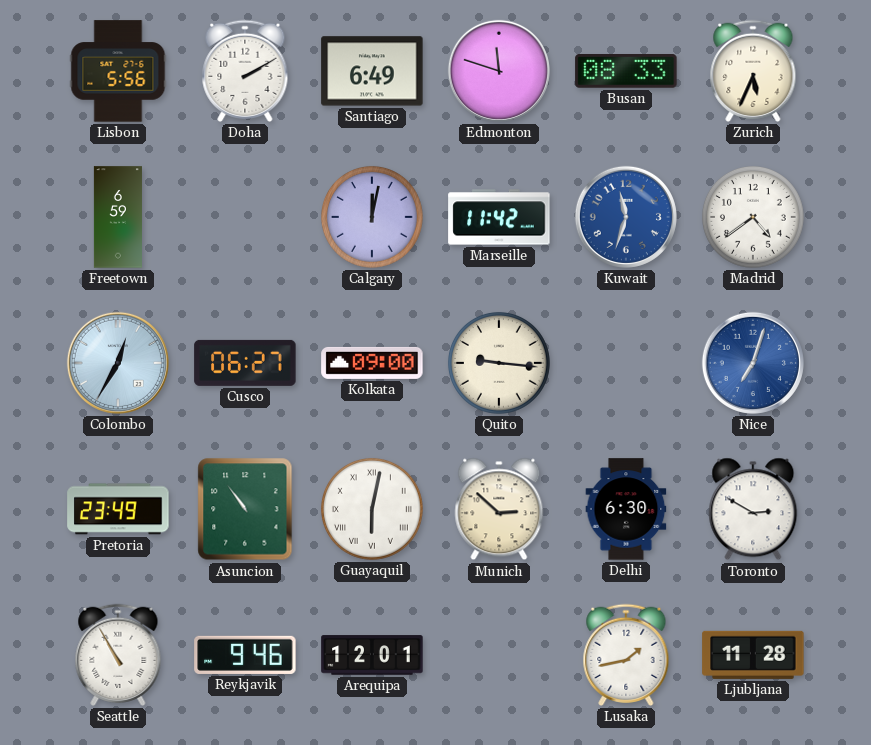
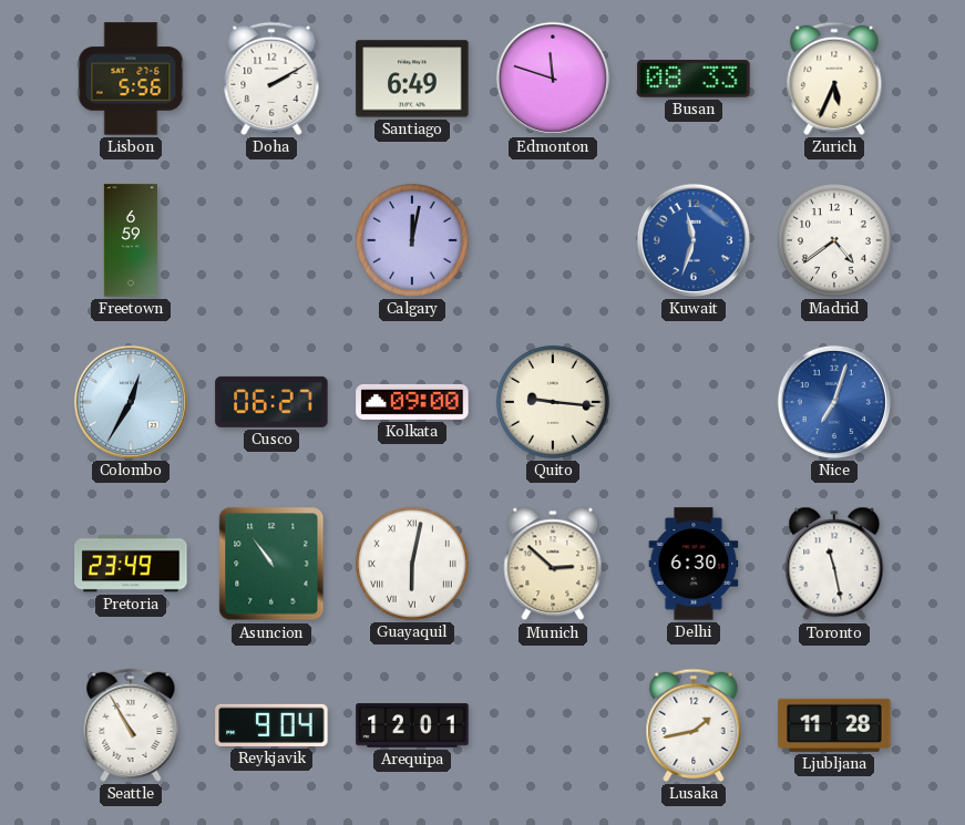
Marseille: 11:42 -> none (499, 217)
Toronto: 2:50 -> 11:28 (834, 564)
Reykjavik: 9:46 -> 9:04 (271, 725)
